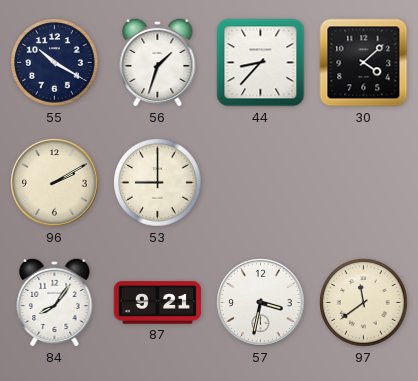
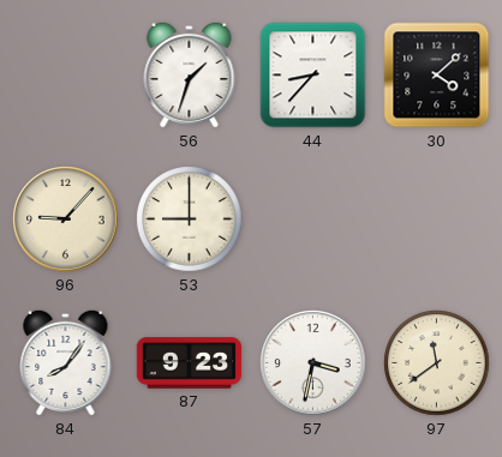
55: 10:20 -> none (55, 63)
96: 2:10 -> 9:07 (66, 220)
87: 9:21 -> 9:23 (190, 363)
